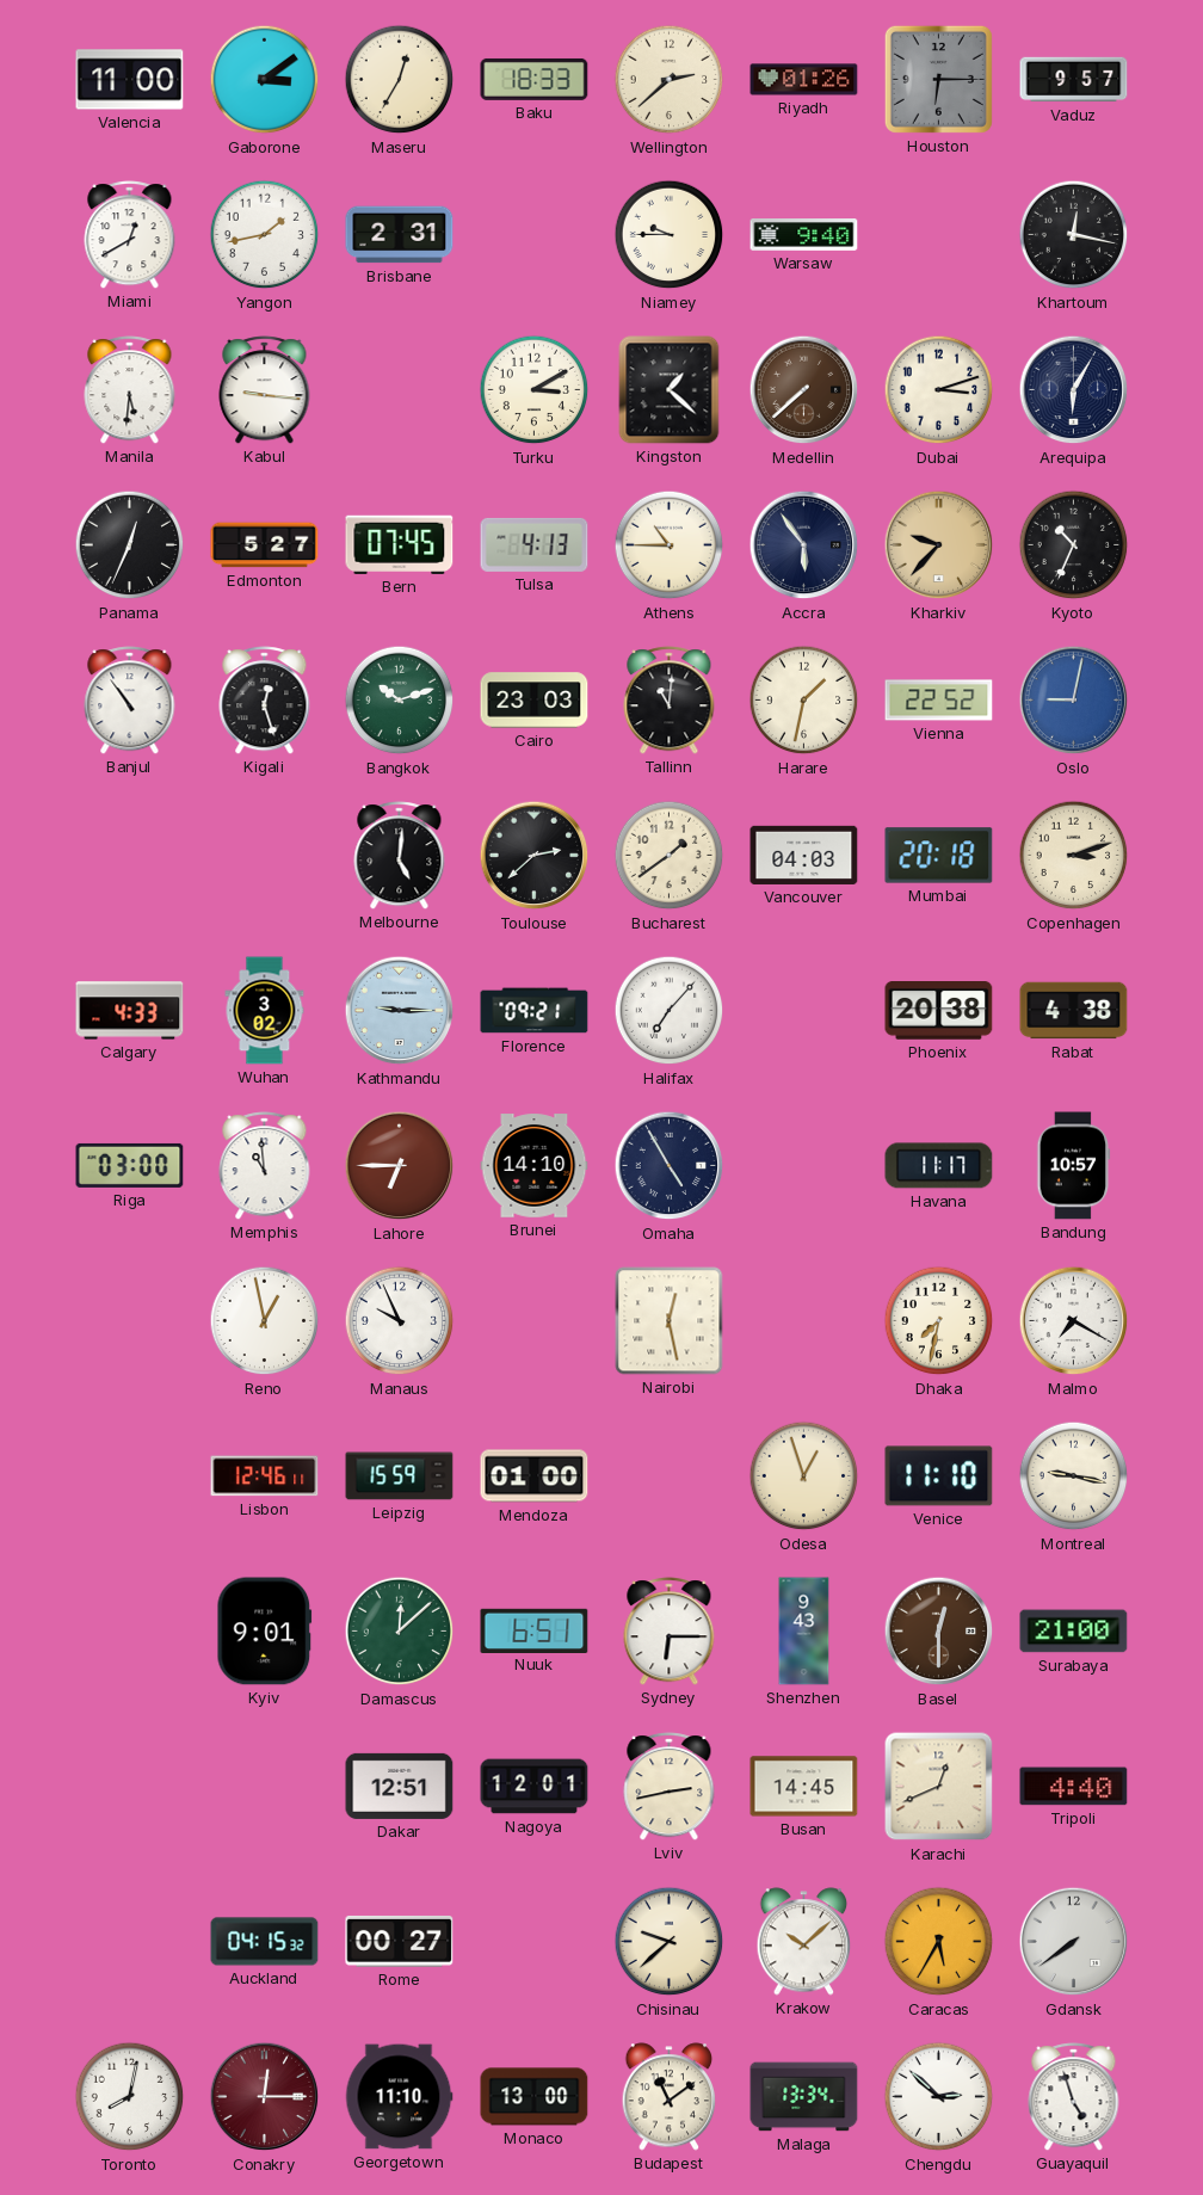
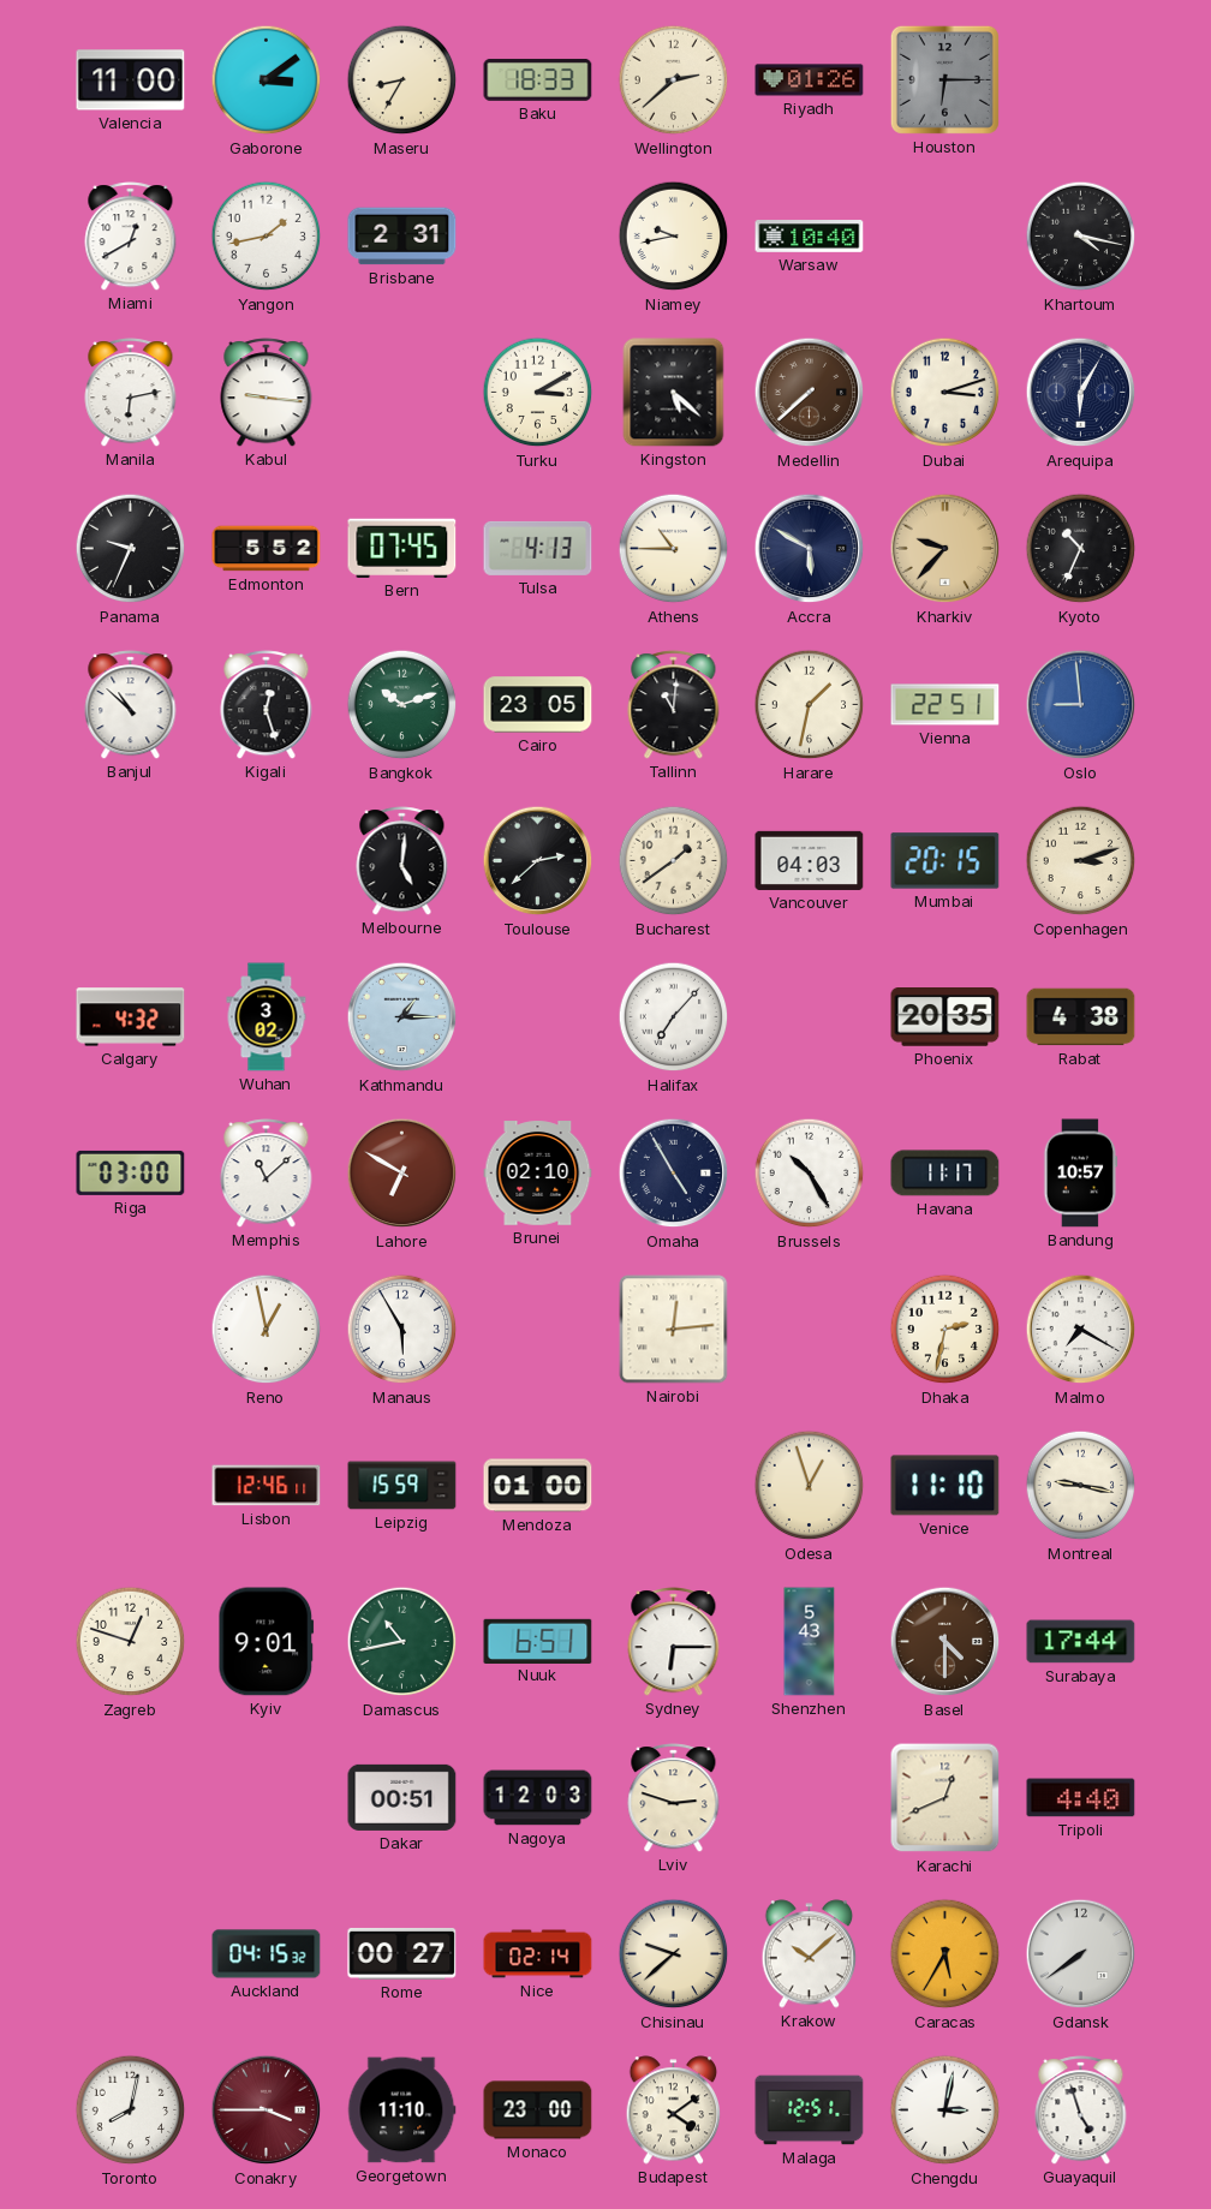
Maseru: 12:35 -> 8:35 (402, 80)
Vaduz: 9:57 -> none (1074, 80)
Niamey: 9:45 -> 9:43 (674, 237)
Warsaw: 9:40 -> 10:40 (810, 237)
Khartoum: 12:17 -> 4:17 (1081, 237)
Manila: 5:31 -> 6:13 (131, 393)
Kingston: 1:22 -> 5:22 (674, 393)
Panama: 12:34 -> 9:34 (131, 549)
Edmonton: 5:27 -> 5:52 (267, 549)
Accra: 5:54 -> 5:50 (810, 549)
Banjul: 10:54 -> 10:52 (131, 705)
Cairo: 23:03 -> 23:05 (538, 705)
Vienna: 22:52 -> 22:51 (945, 705)
Oslo: 9:02 -> 8:59 (1081, 705)
Mumbai: 20:18 -> 20:15 (945, 861)
Calgary: 4:33 -> 4:32 (131, 1017)
Kathmandu: 9:15 -> 1:15 (402, 1017)
Florence: 09:21 -> none (535, 1011)
Phoenix: 20:38 -> 20:35 (945, 1017)
Memphis: 10:59 -> 11:08 (267, 1174)
Lahore: 6:45 -> 6:50 (402, 1174)
Brunei: 14:10 -> 02:10 (538, 1174)
Brussels: none -> 10:25 (810, 1174)
Manaus: 9:56 -> 5:55 (402, 1330)
Nairobi: 12:28 -> 12:14 (674, 1330)
Dhaka: 7:32 -> 2:32 (945, 1330)
Zagreb: none -> 12:48 (131, 1642)
Damascus: 12:08 -> 10:43 (402, 1642)
Shenzhen: 9:43 -> 5:43 (810, 1642)
Basel: 12:30 -> 4:30 (945, 1642)
Surabaya: 21:00 -> 17:44 (1081, 1642)
Dakar: 12:51 -> 00:51 (402, 1797)
Nagoya: 12:01 -> 12:03 (538, 1798)
Lviv: 2:43 -> 2:48 (674, 1798)
Busan: 14:45 -> none (804, 1787)
Nice: none -> 02:14 (538, 1954)
Conakry: 12:15 -> 3:45 (267, 2111)
Monaco: 13:00 -> 23:00 (538, 2111)
Budapest: 11:09 -> 4:09 (674, 2111)
Malaga: 13:34 -> 12:51 (810, 2111)
Chengdu: 2:52 -> 3:02 (945, 2111)
